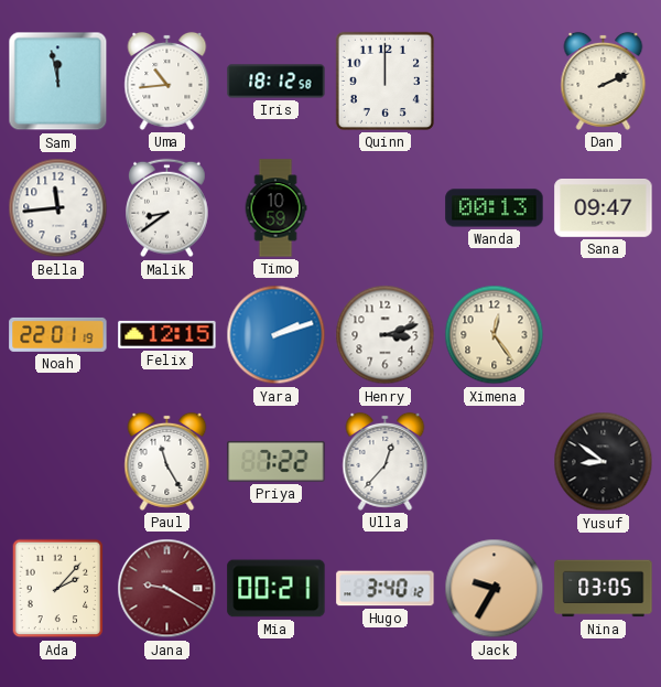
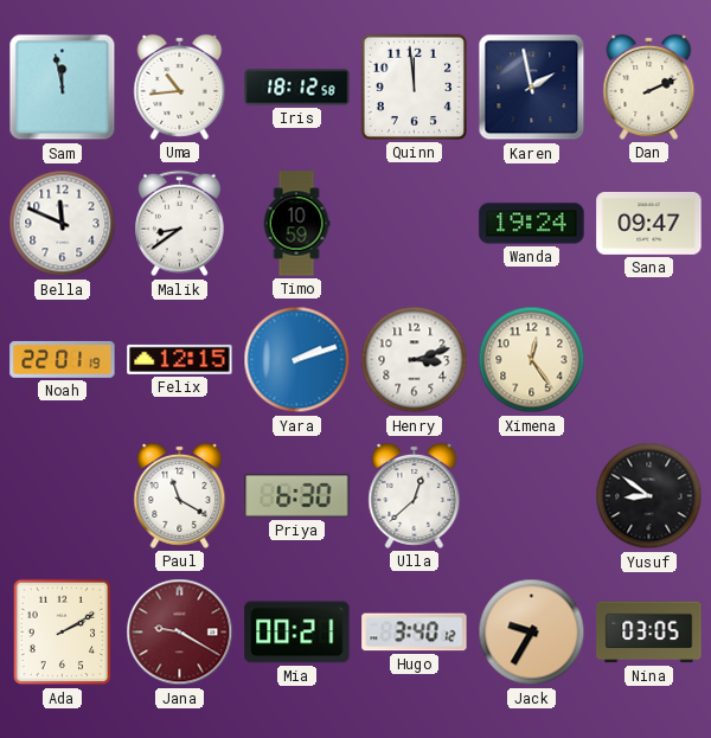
Quinn: 12:00 -> 11:59 (414, 86)
Karen: none -> 1:58 (532, 88)
Bella: 11:44 -> 11:49 (63, 224)
Wanda: 00:13 -> 19:24 (532, 224)
Paul: 11:25 -> 11:20 (180, 495)
Priya: 7:22 -> 6:30 (297, 495)
Ulla: 12:37 -> 12:38 (415, 495)
Ada: 2:07 -> 2:10 (63, 633)
